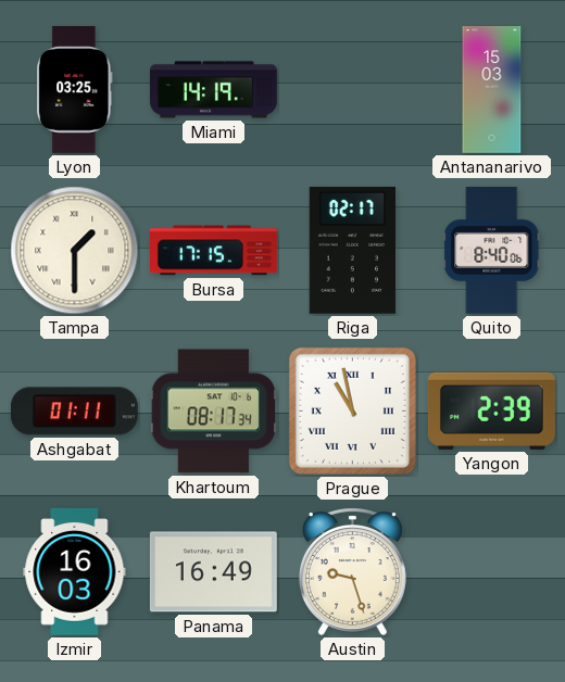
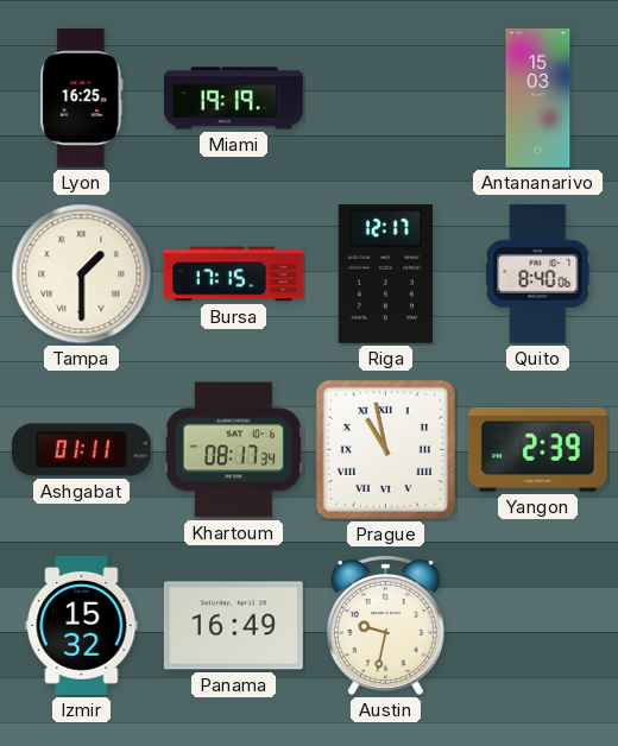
Lyon: 03:25 -> 16:25 (82, 97)
Miami: 14:19 -> 19:19 (234, 99)
Riga: 02:17 -> 12:17 (385, 273)
Izmir: 16:03 -> 15:32 (82, 625)
Austin: 9:27 -> 9:32 (385, 625)
